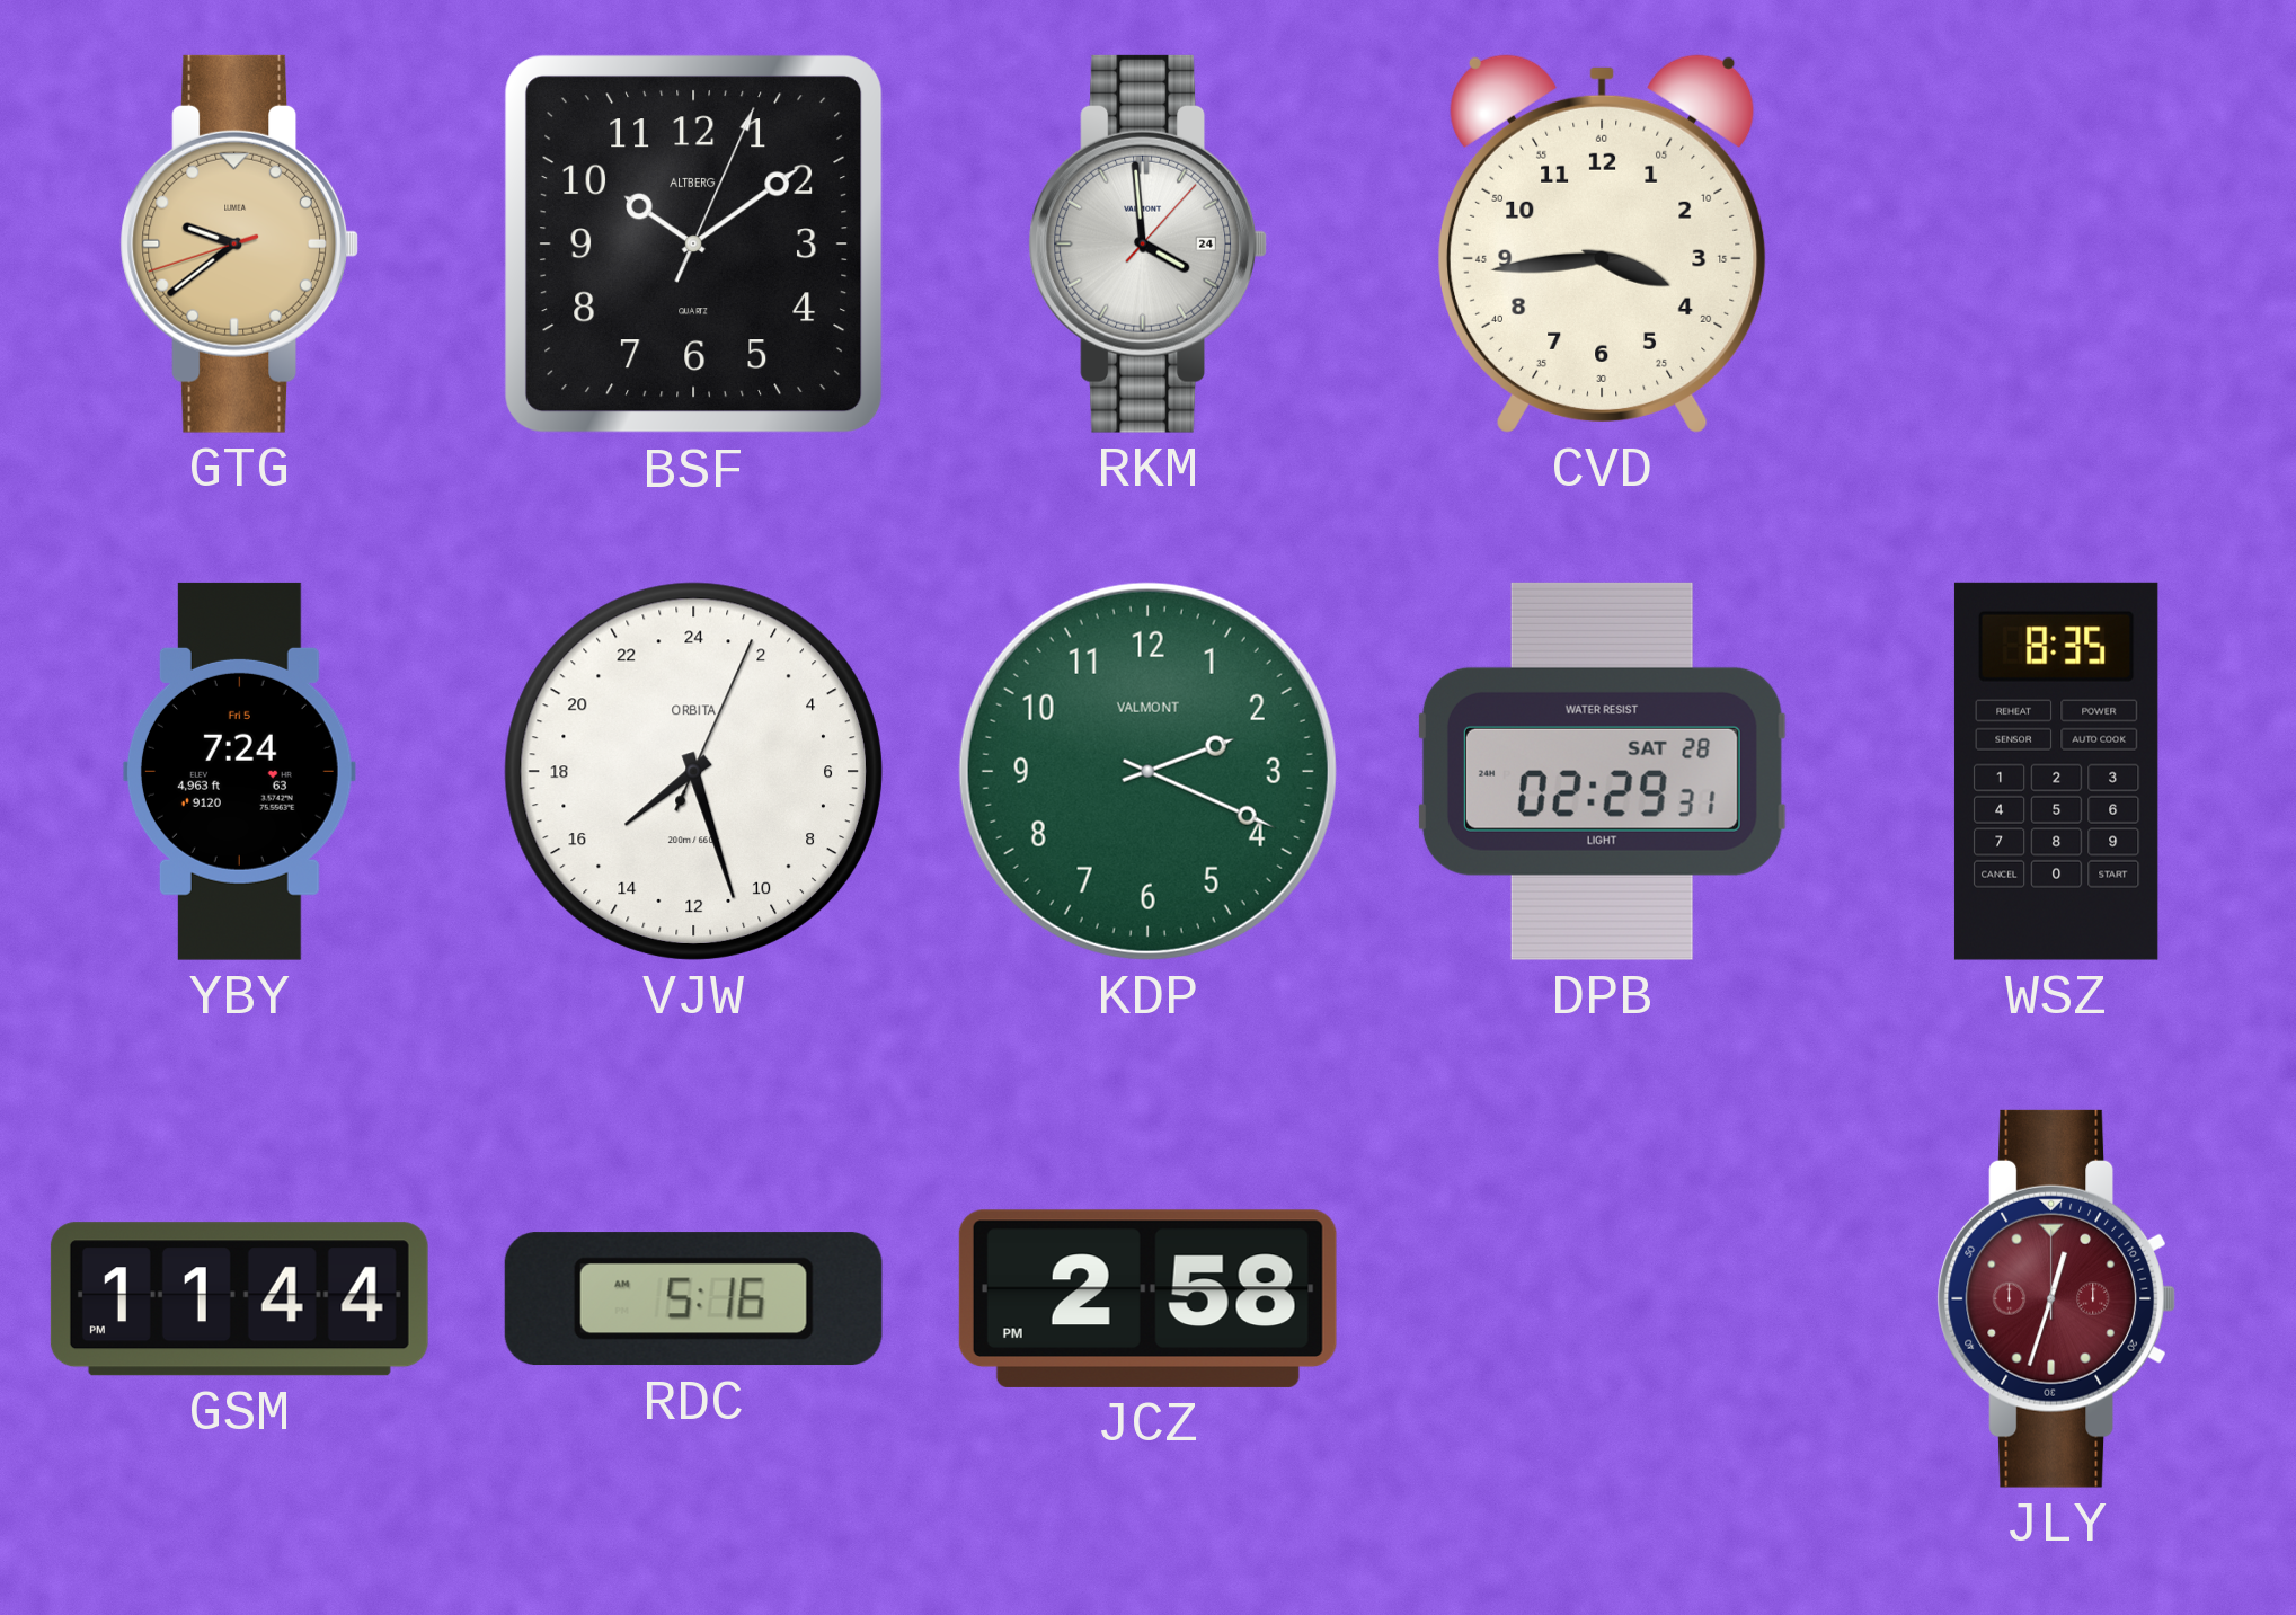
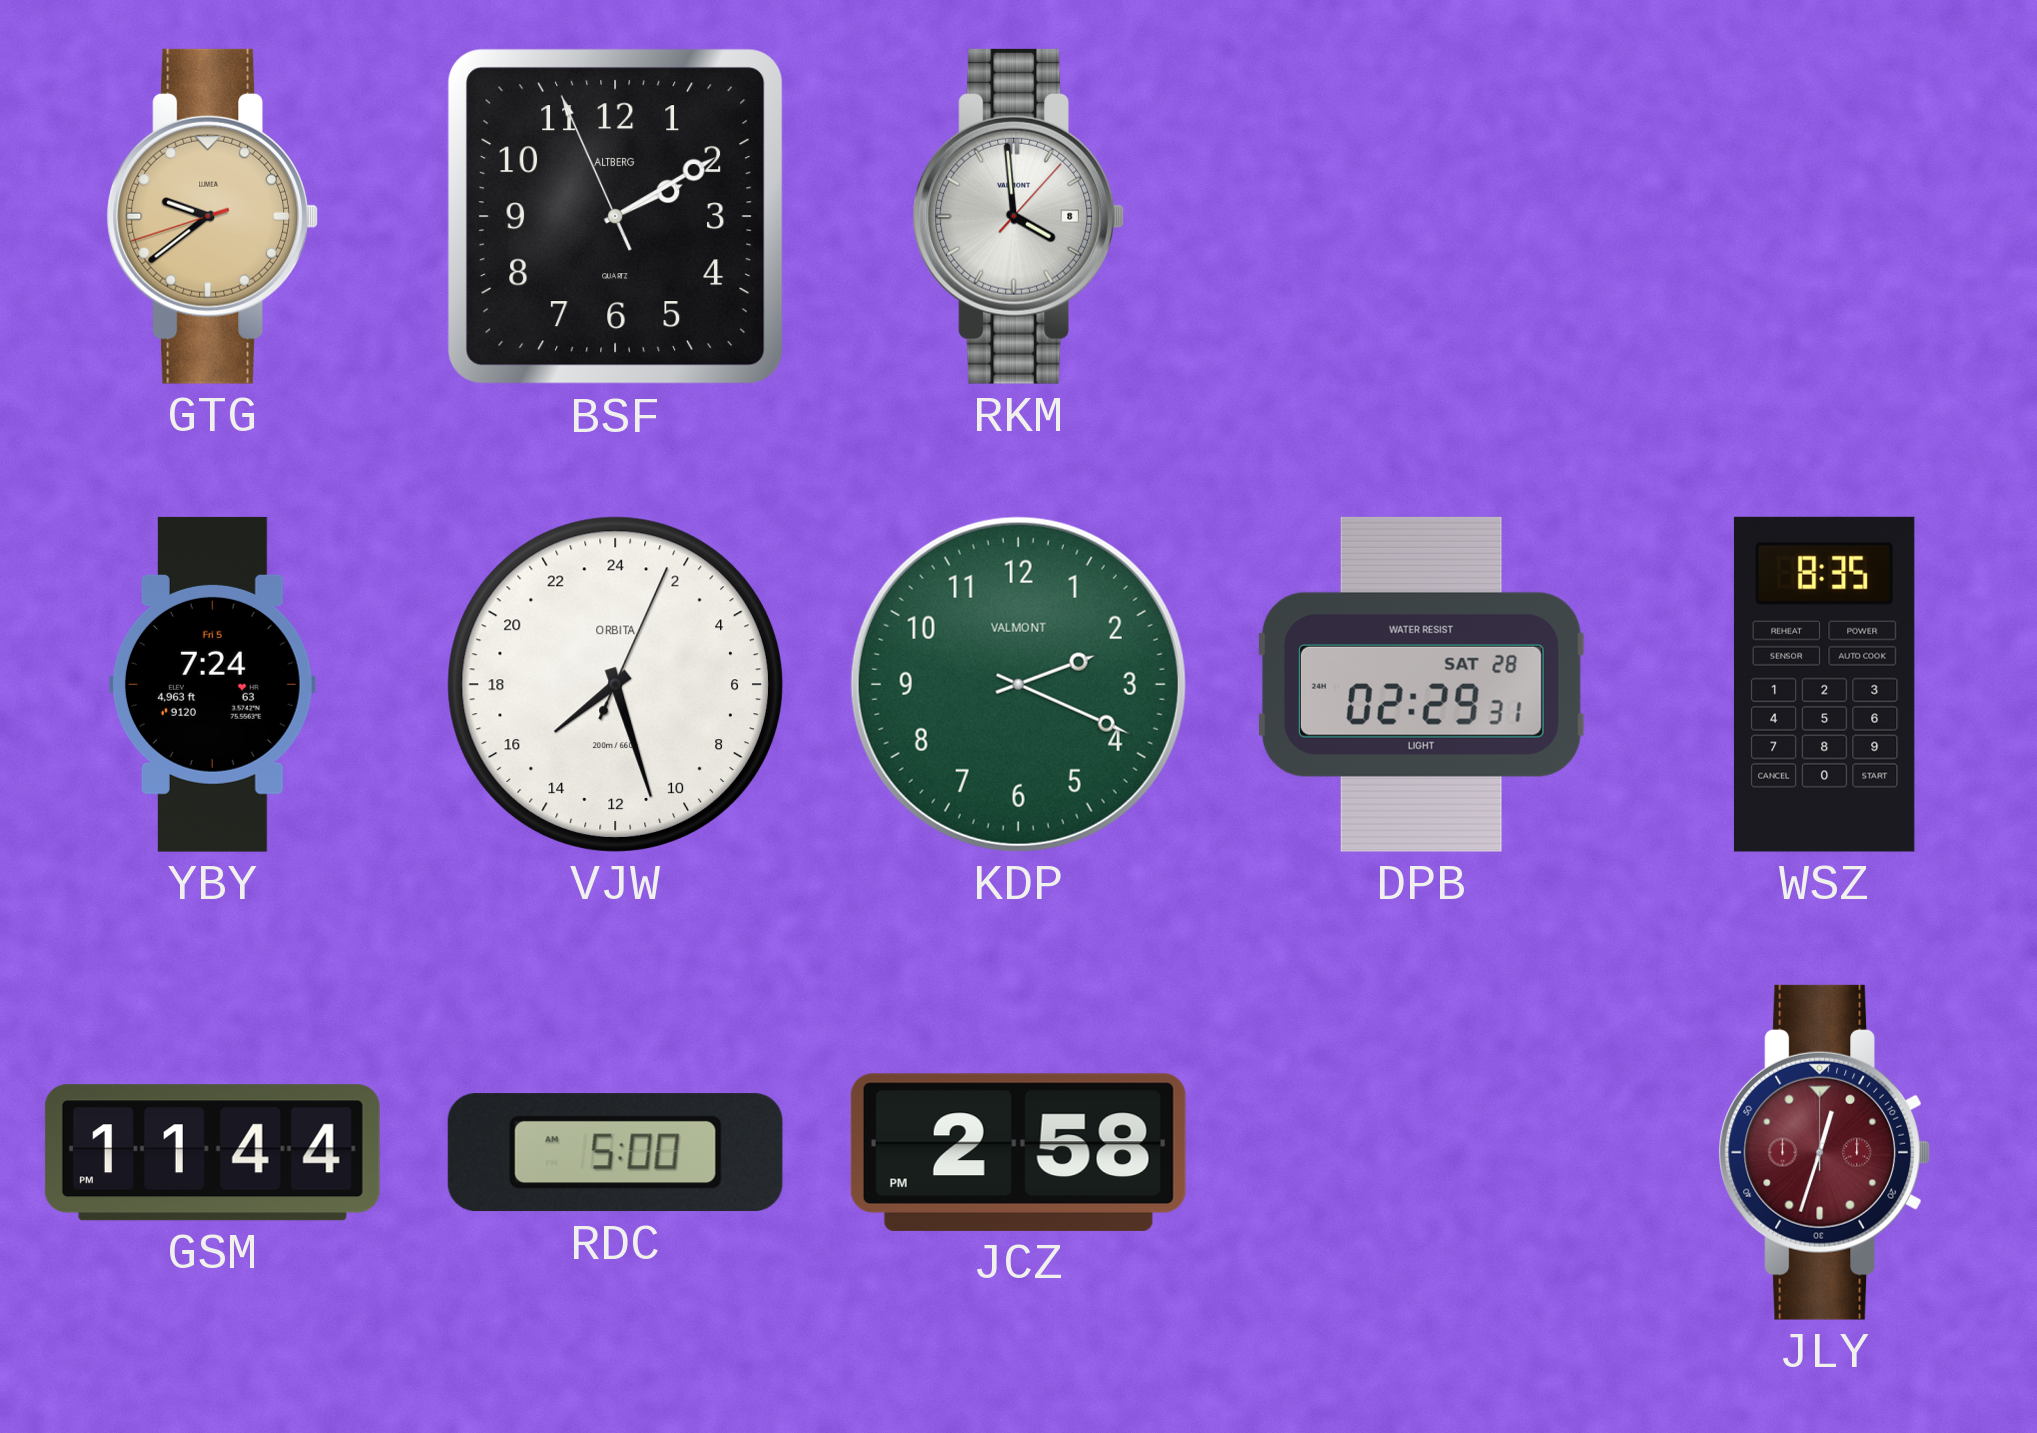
BSF: 10:09 -> 2:09 (616, 217)
RKM date: 24 -> 8 (1018, 216)
CVD: 3:44 -> none (1602, 243)
RDC: 5:16 -> 5:00 (615, 1153)
